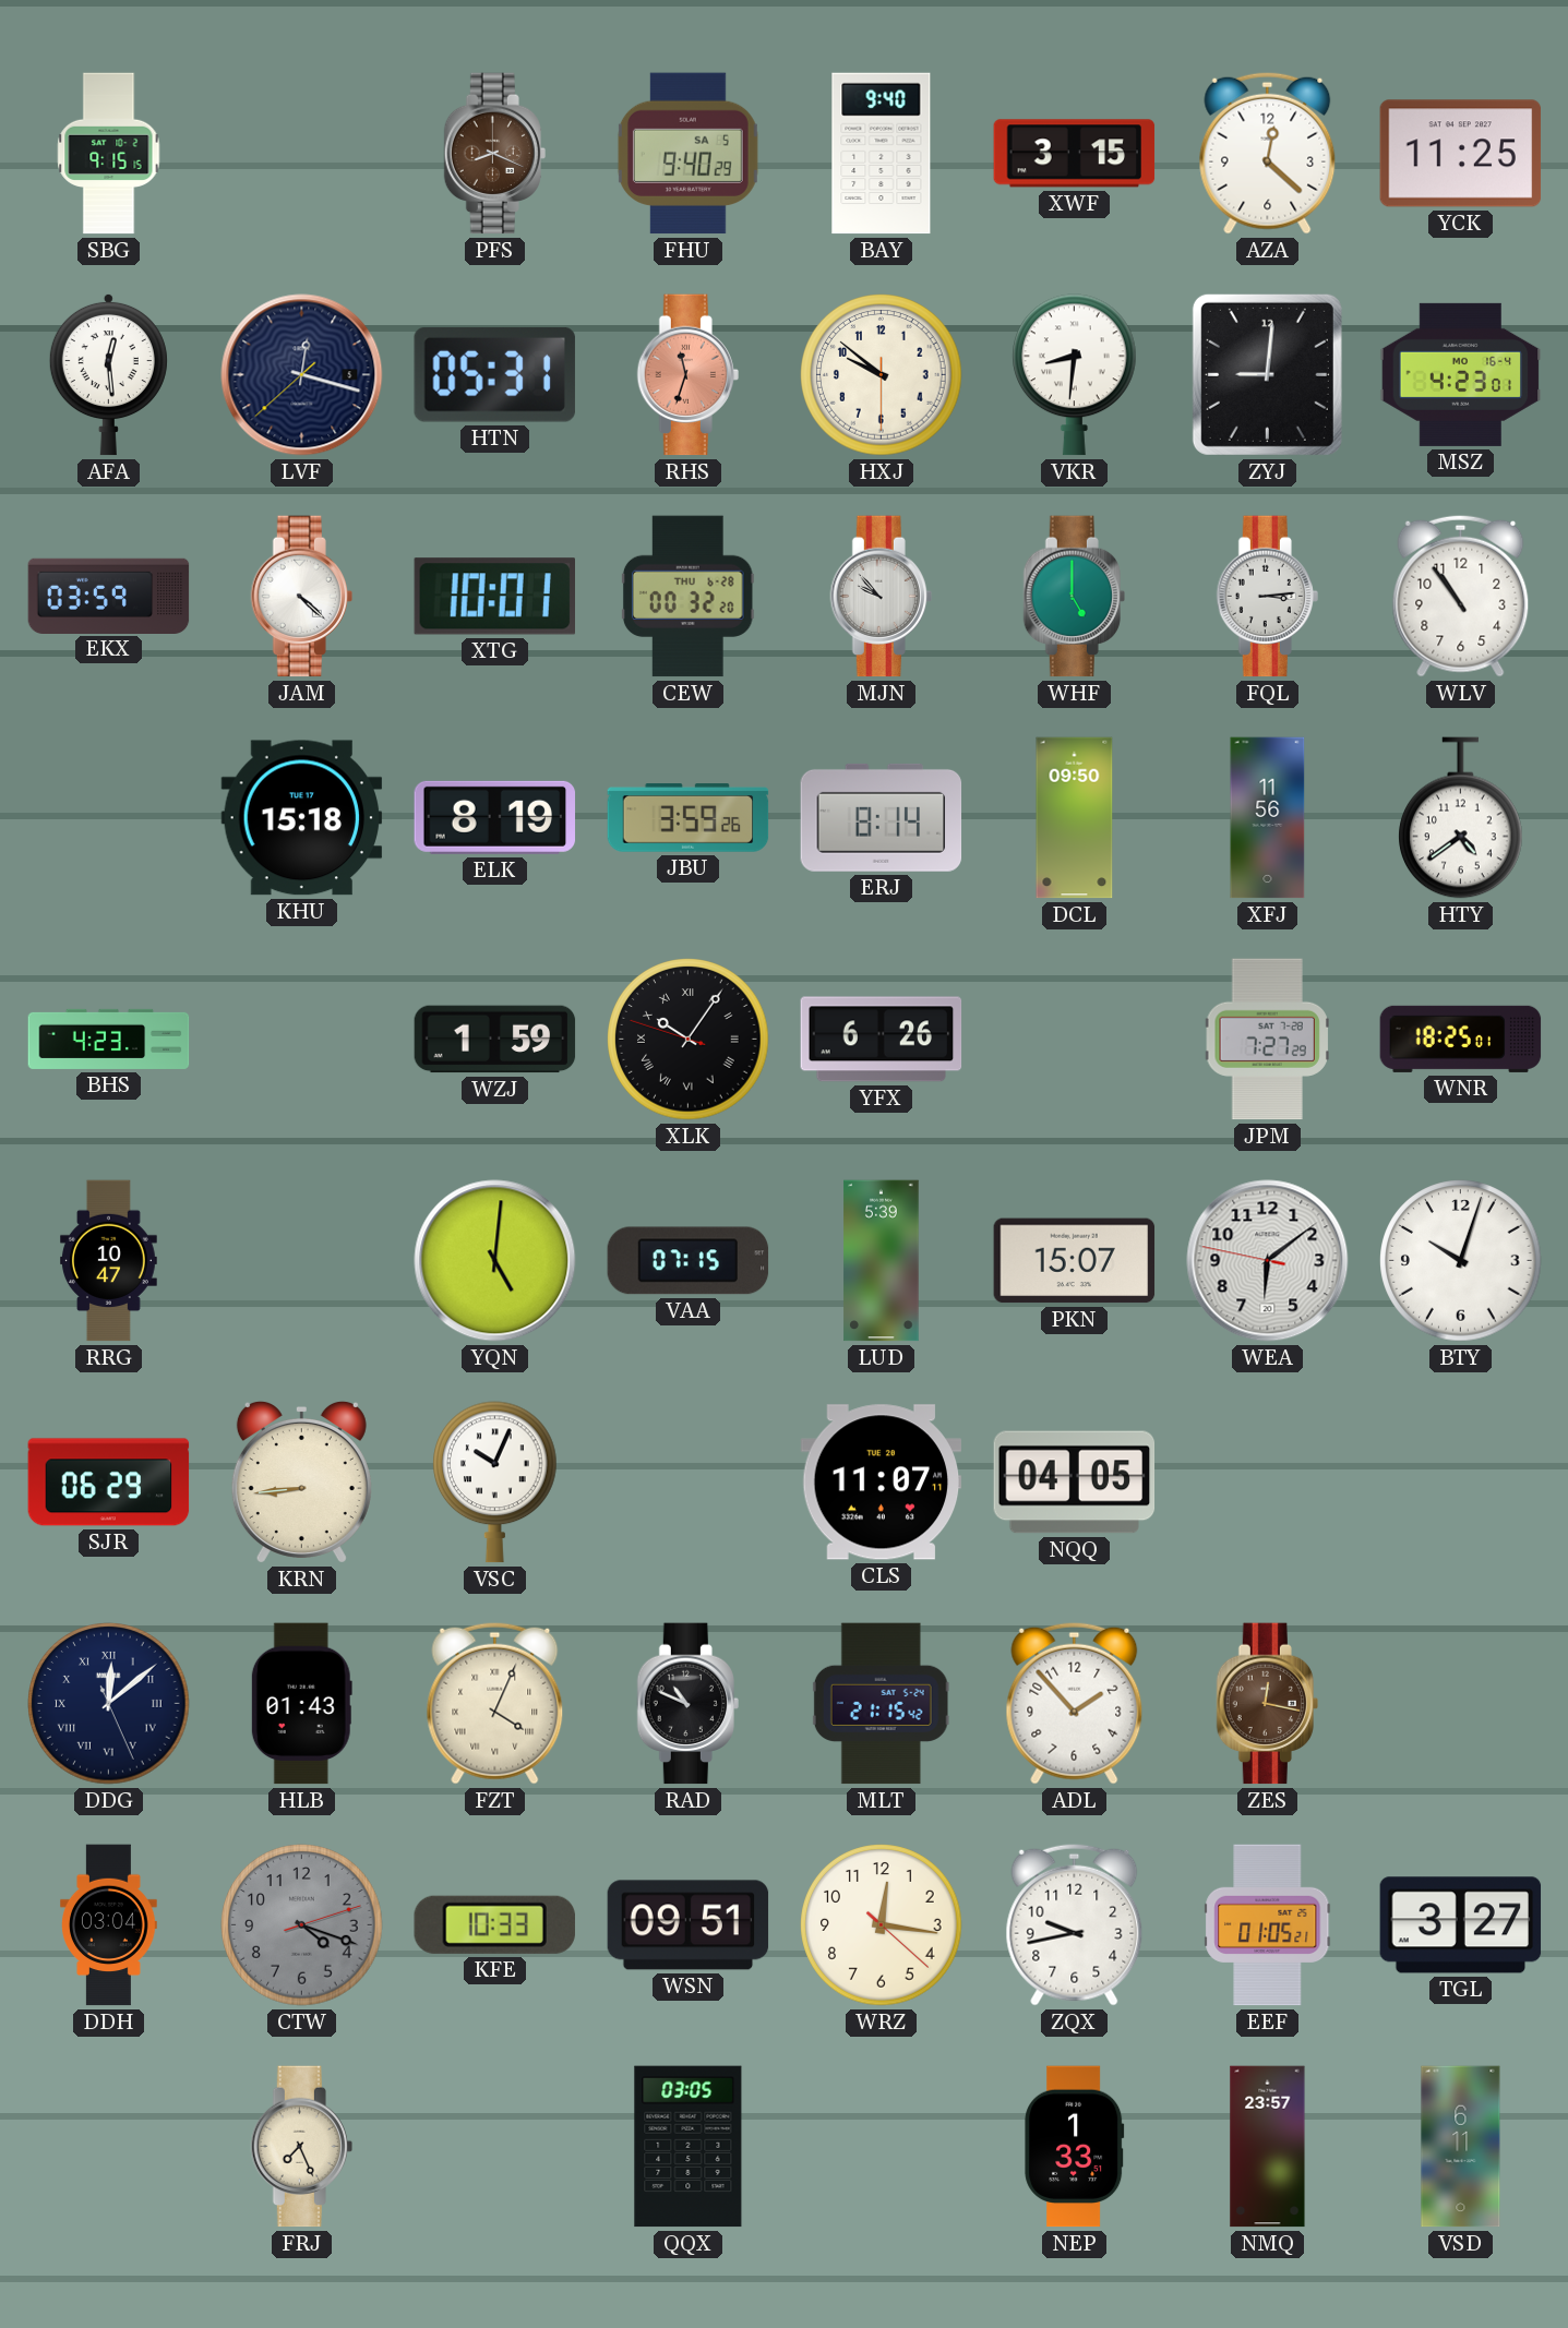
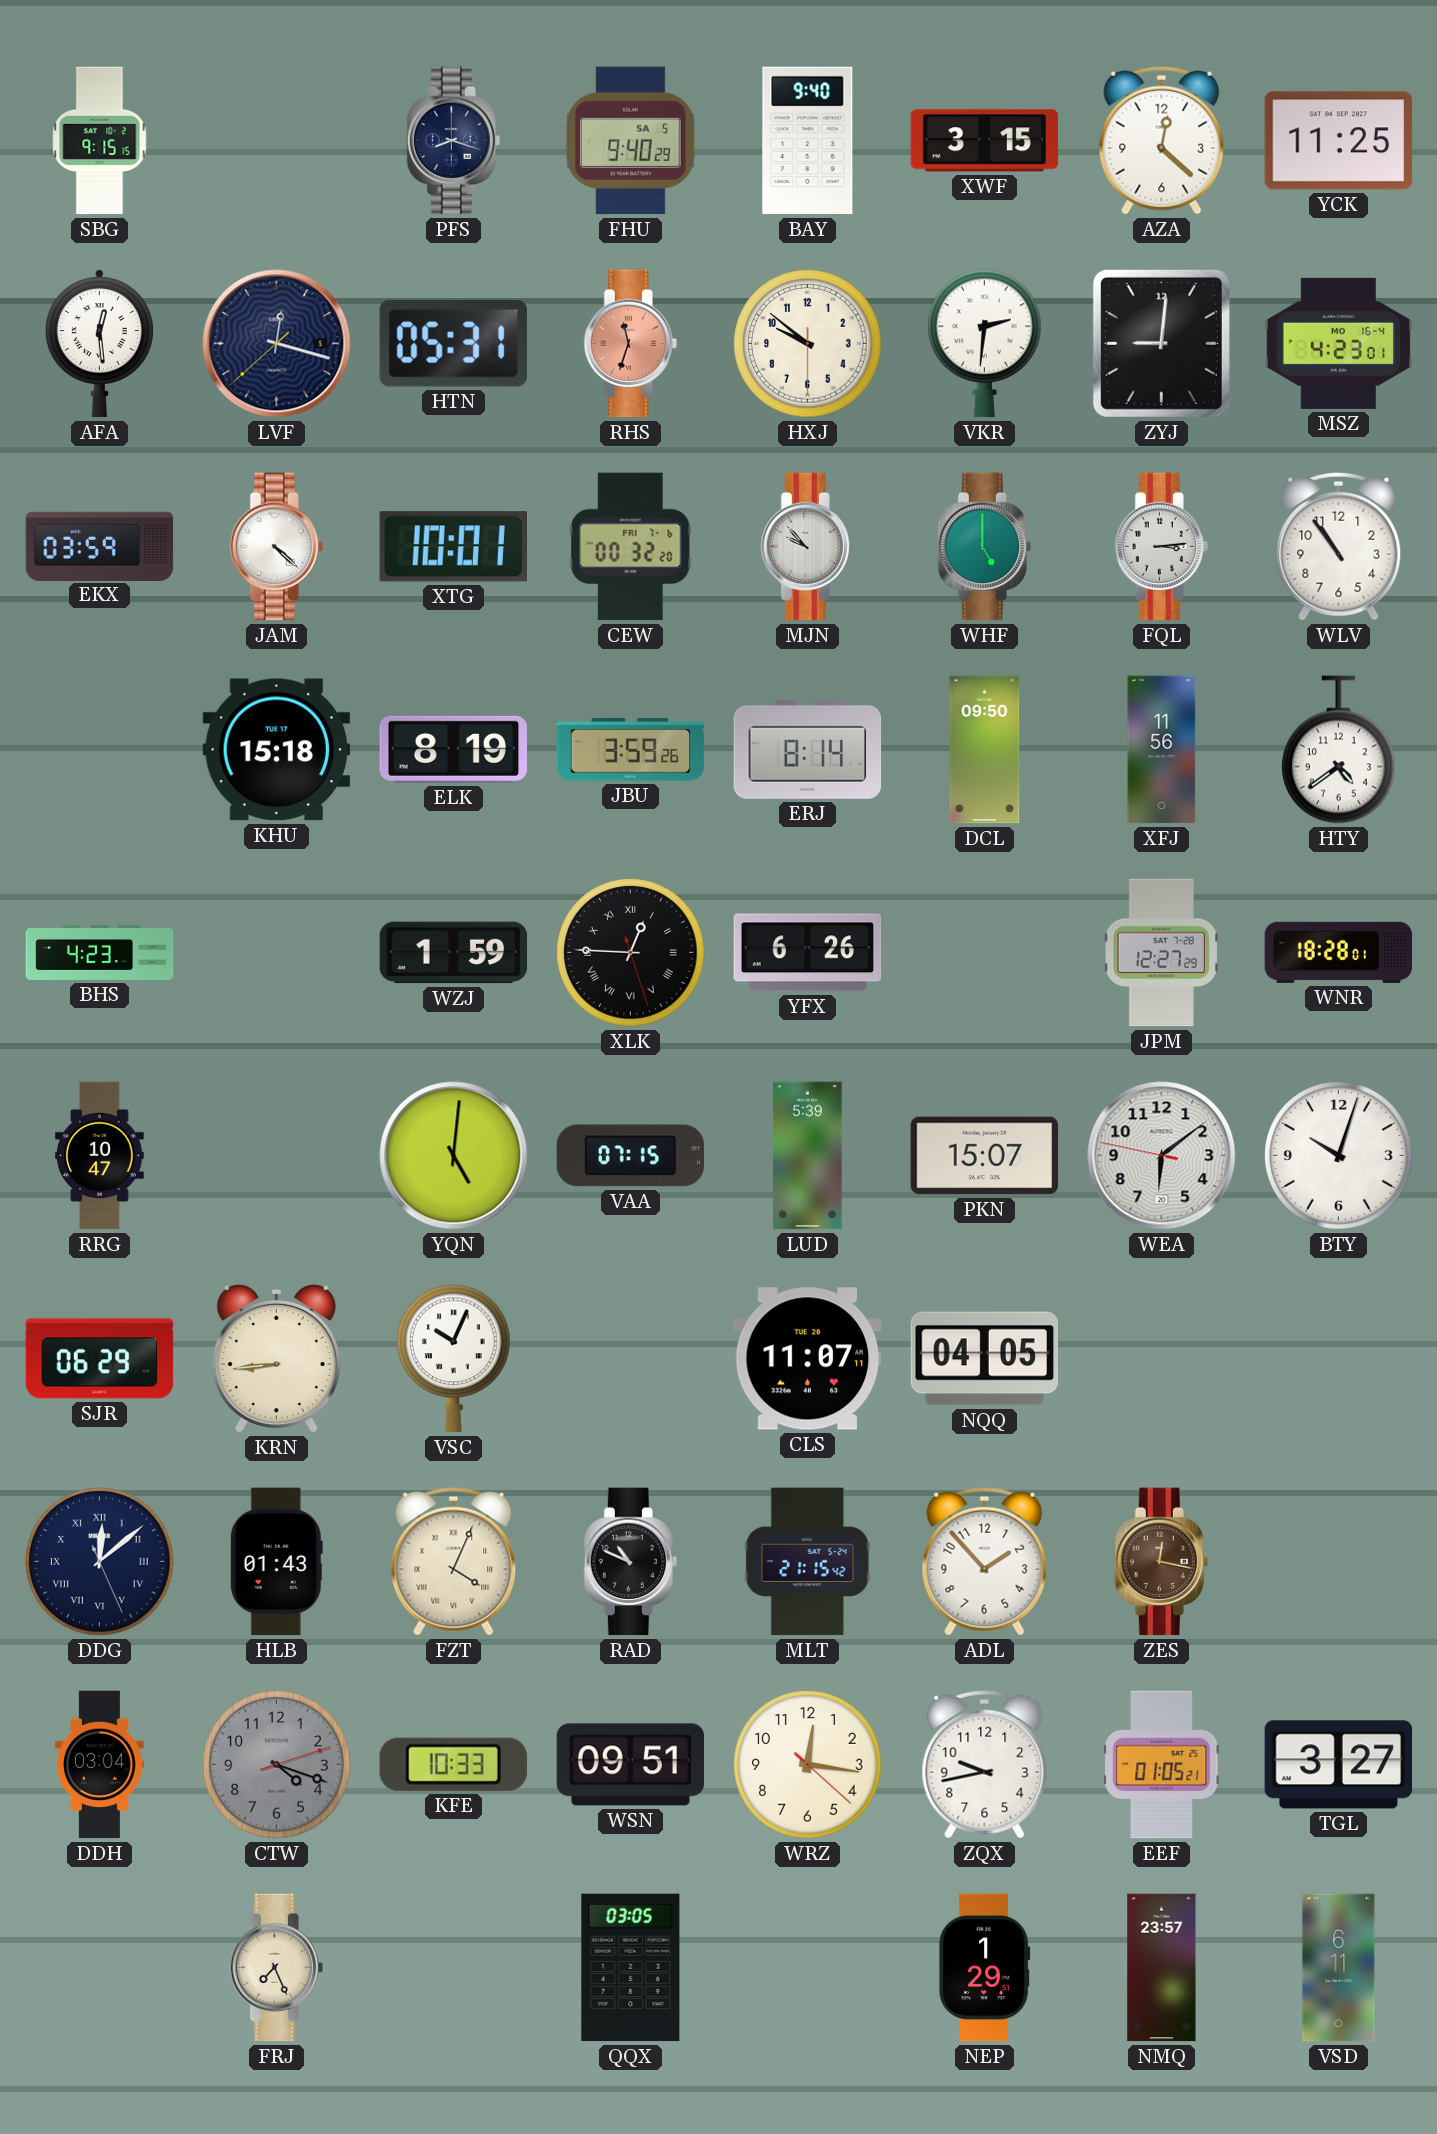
PFS: 8:19 -> 8:18 (453, 141)
PFS dial: brown -> navy (453, 141)
VKR: 8:31 -> 2:31 (985, 344)
CEW date: THU 6-28 -> FRI 7-6 (630, 547)
XLK: 10:05 -> 12:45 (631, 953)
JPM: 7:27 -> 12:27 (1161, 953)
WNR: 18:25 -> 18:28 (1339, 952)
NEP: 1:33 -> 1:29 (985, 1968)
